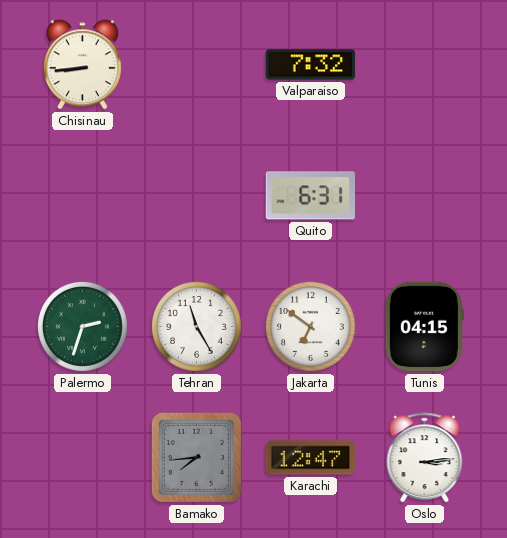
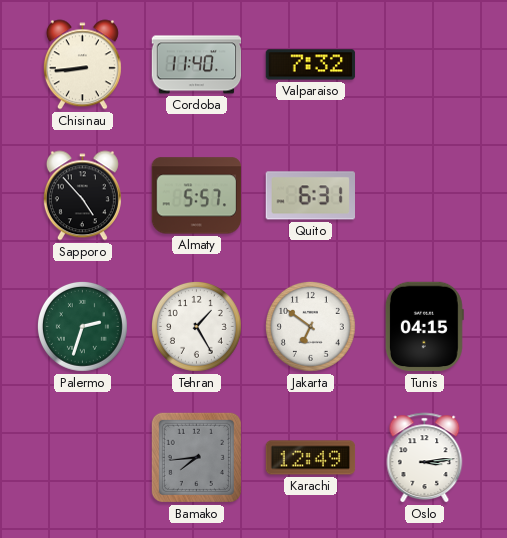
Cordoba: none -> 11:40 (197, 65)
Sapporo: none -> 4:53 (82, 196)
Almaty: none -> 5:57 (197, 196)
Tehran: 11:25 -> 1:25 (196, 326)
Karachi: 12:47 -> 12:49 (311, 458)
